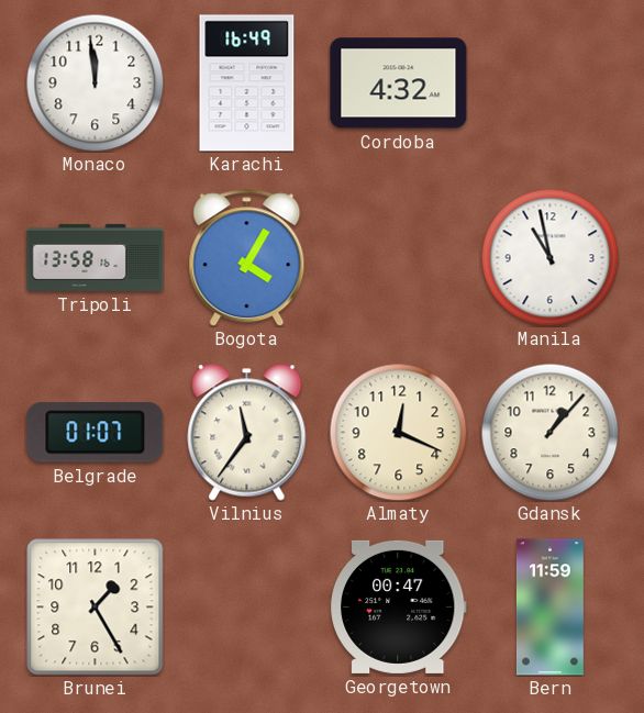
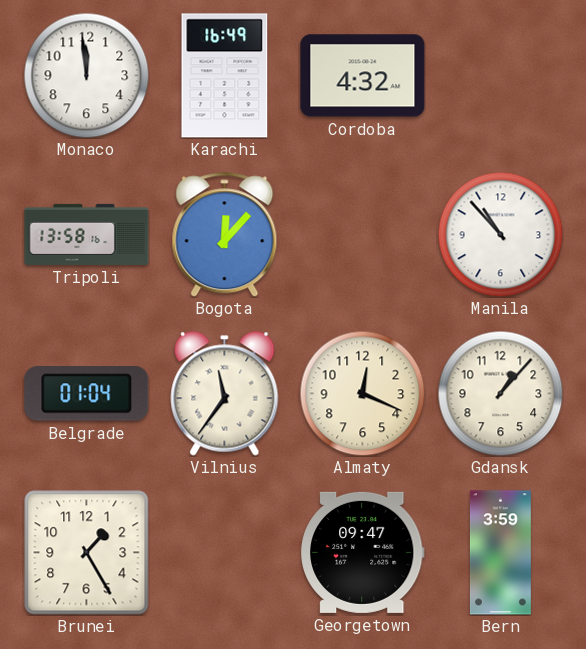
Bogota: 4:05 -> 12:07 (225, 235)
Manila: 10:58 -> 10:53 (500, 234)
Belgrade: 01:07 -> 01:04 (87, 394)
Georgetown: 00:47 -> 09:47 (363, 552)
Bern: 11:59 -> 3:59 (500, 553)
